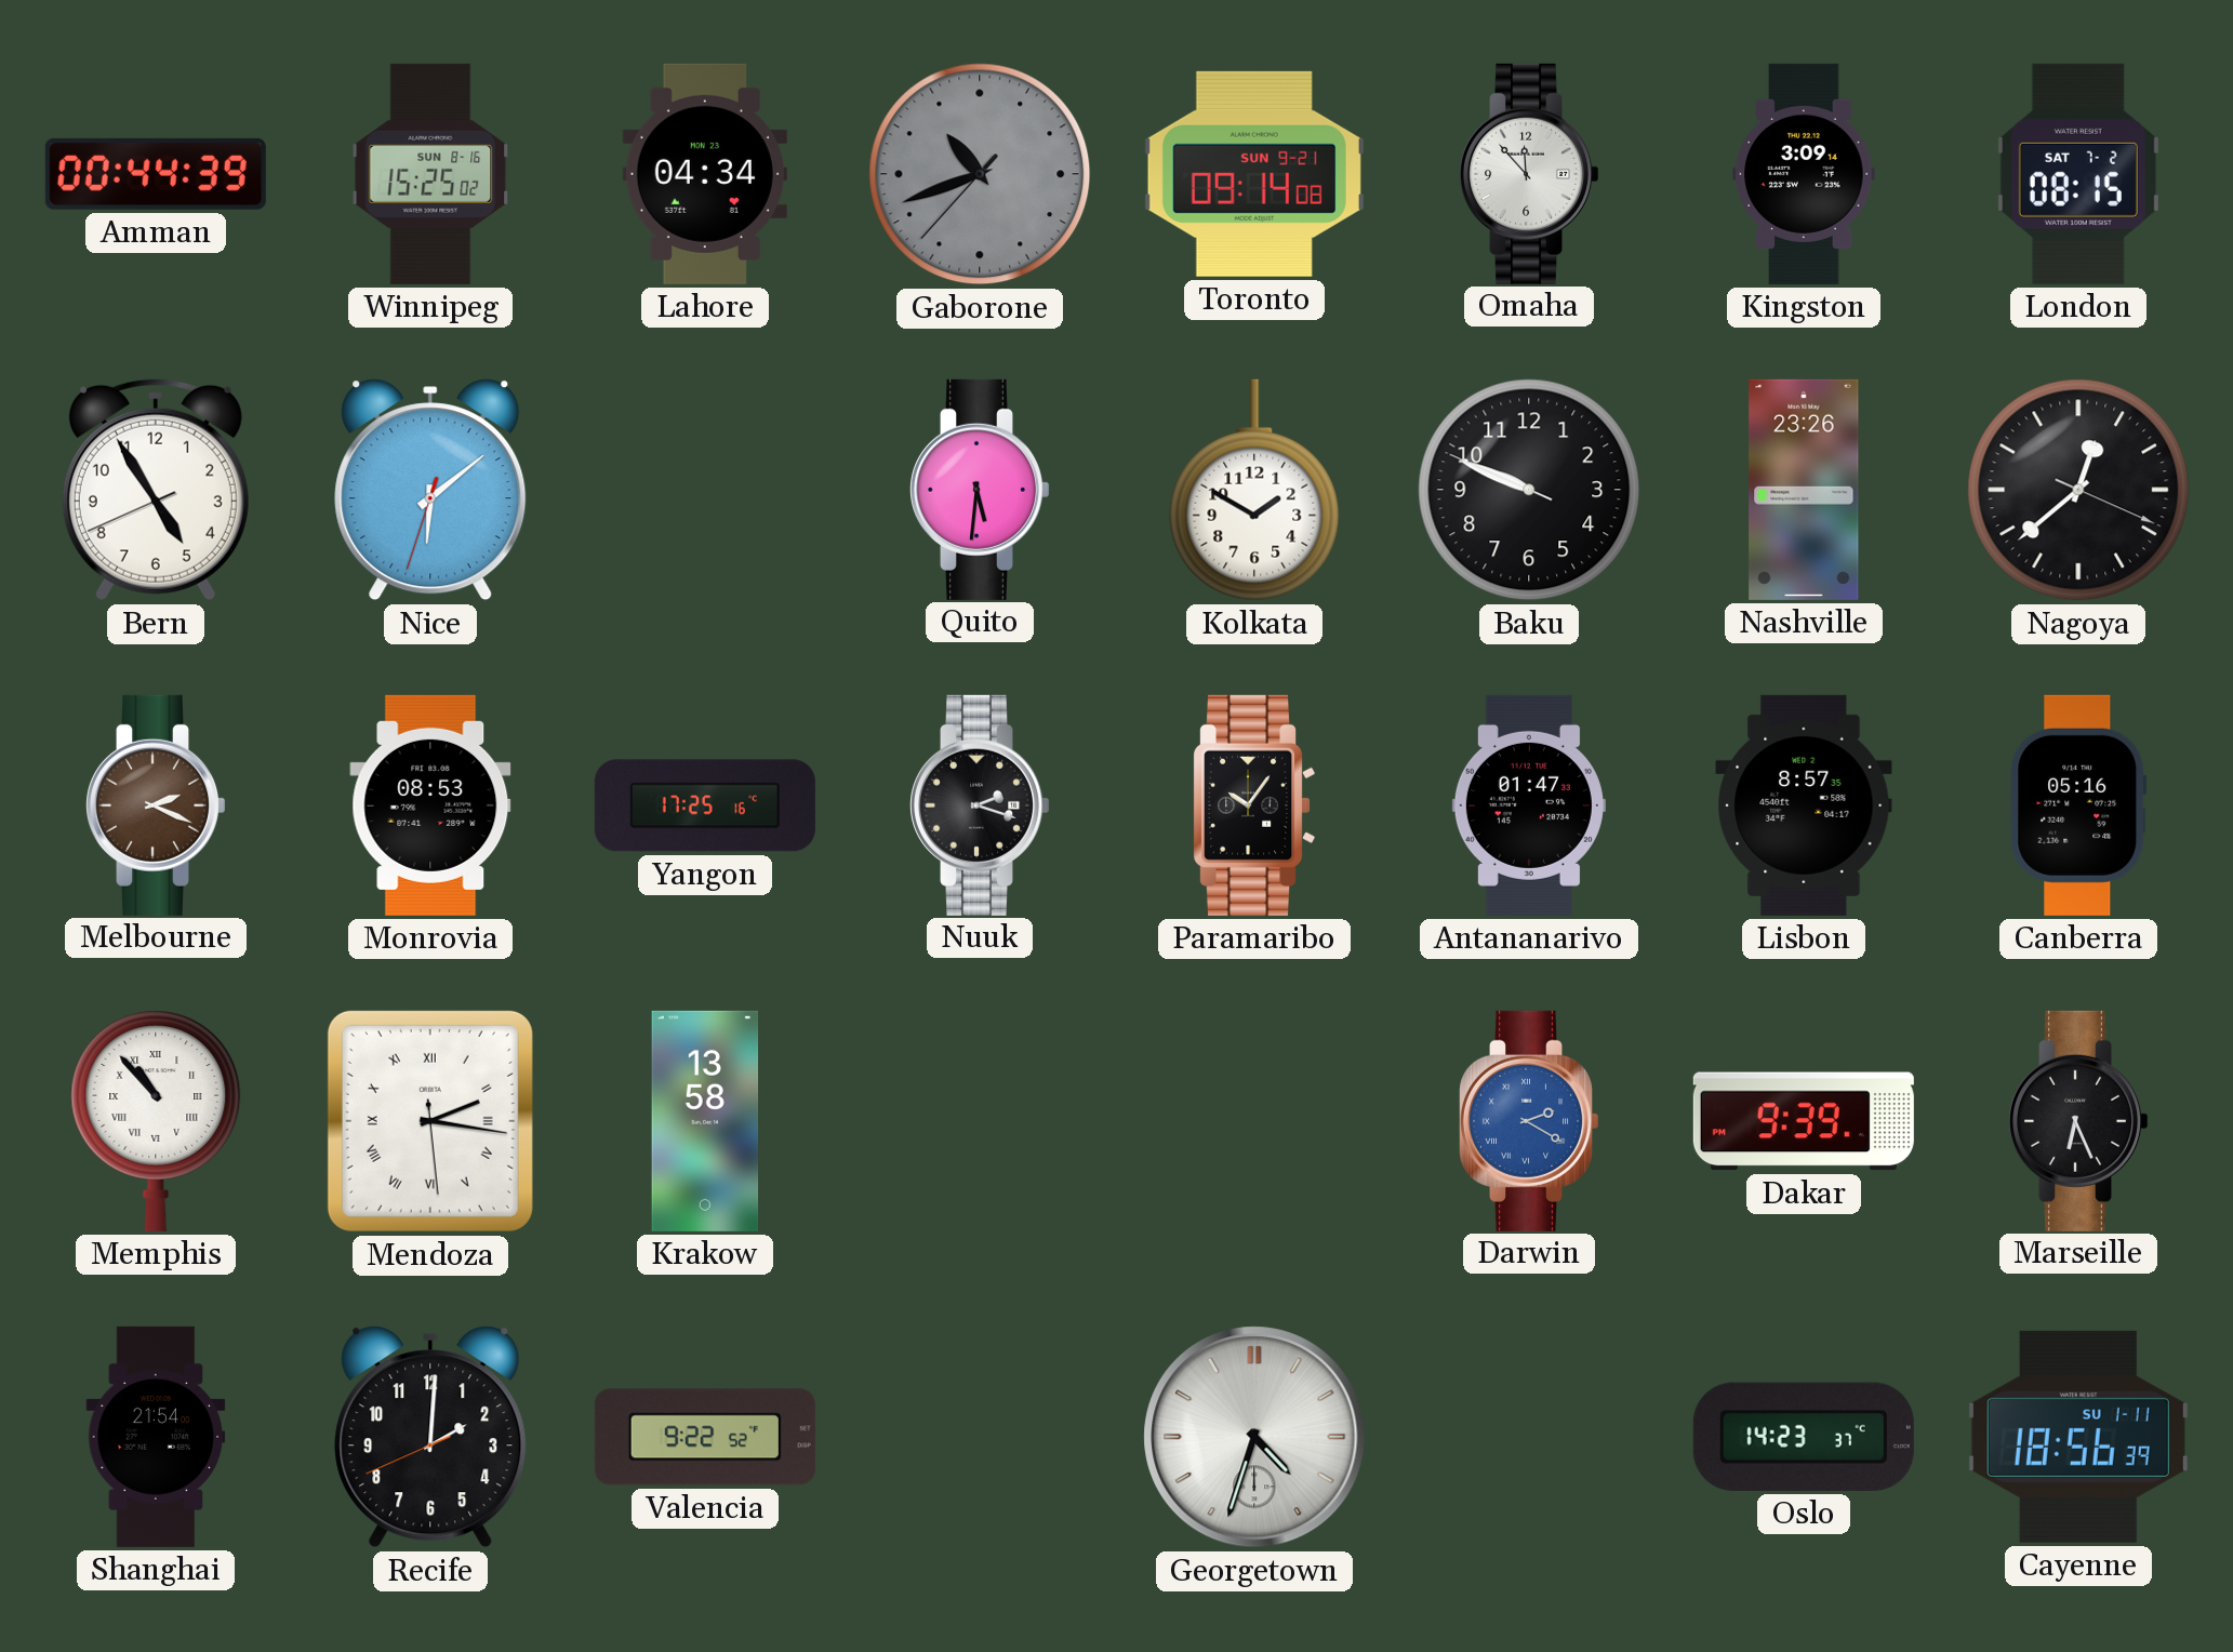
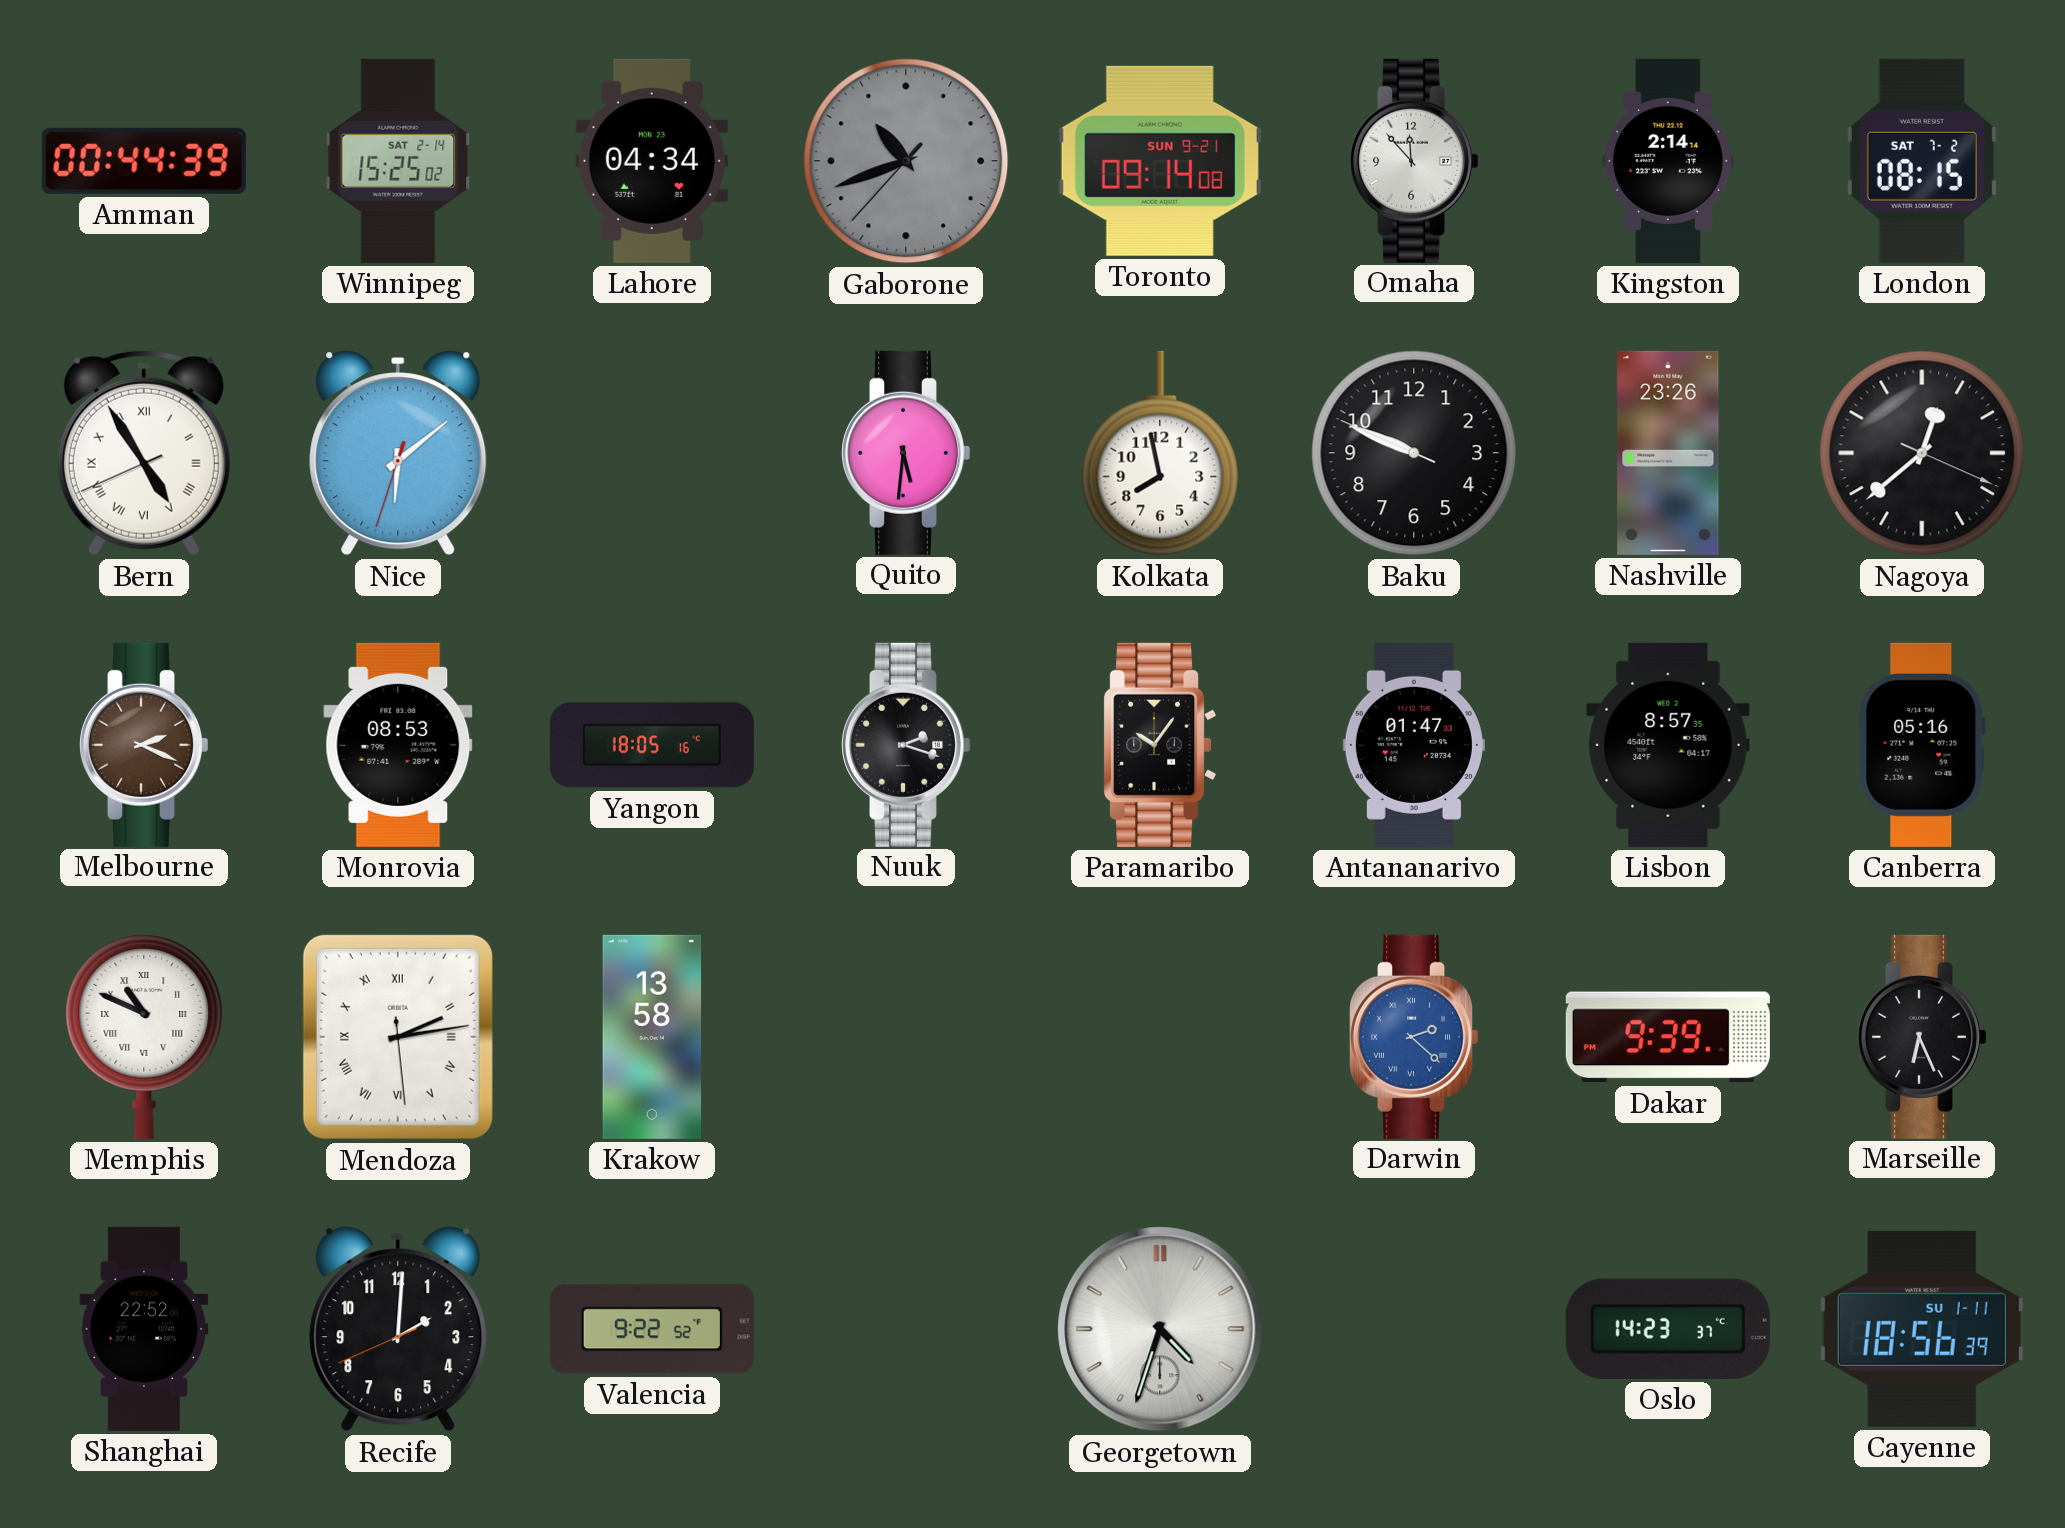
Winnipeg date: SUN 8-16 -> SAT 2-14 (398, 161)
Kingston: 3:09 -> 2:14 (1668, 161)
Bern numerals: Arabic -> Roman (144, 453)
Kolkata: 1:50 -> 7:58 (1160, 453)
Yangon: 17:25 -> 18:05 (652, 745)
Memphis: 10:53 -> 10:49 (144, 1037)
Mendoza: 2:16 -> 2:13 (398, 1037)
Darwin: 2:20 -> 2:22 (1415, 1037)
Shanghai: 21:54 -> 22:52 (144, 1329)
